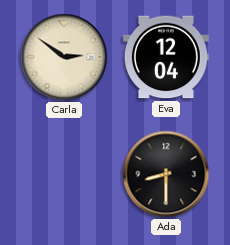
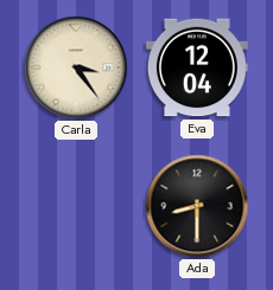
Carla: 2:51 -> 3:24 (76, 67)
